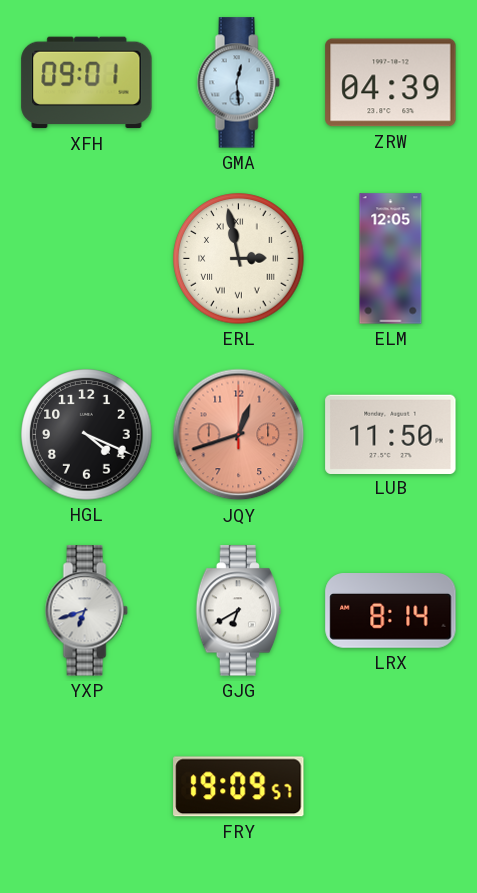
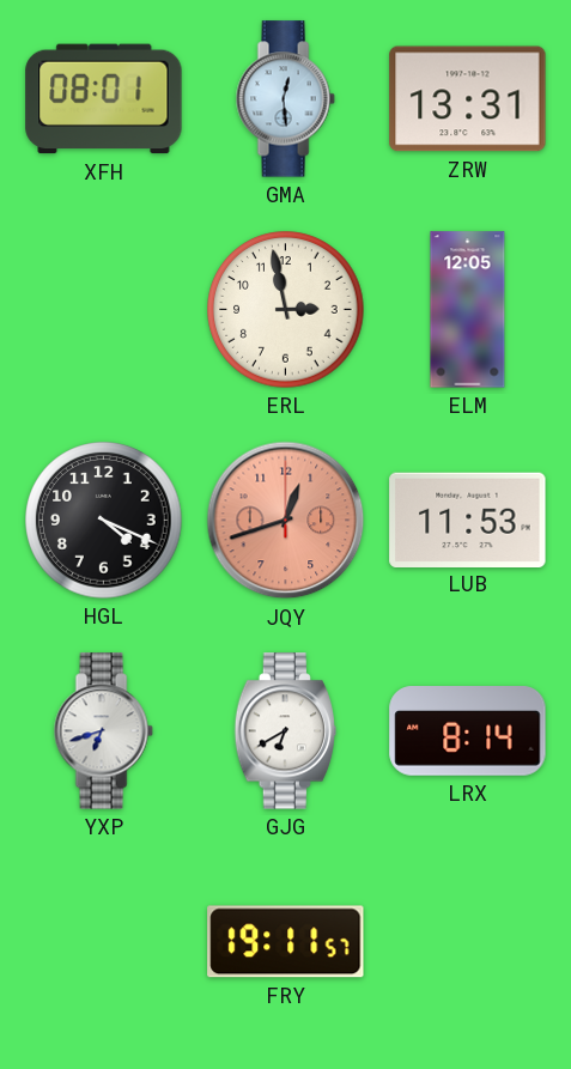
XFH: 09:01 -> 08:01 (104, 99)
ZRW: 04:39 -> 13:31 (468, 99)
ERL numerals: Roman -> Arabic (286, 310)
LUB: 11:50 -> 11:53 (468, 520)
FRY: 19:09 -> 19:11 (286, 942)
